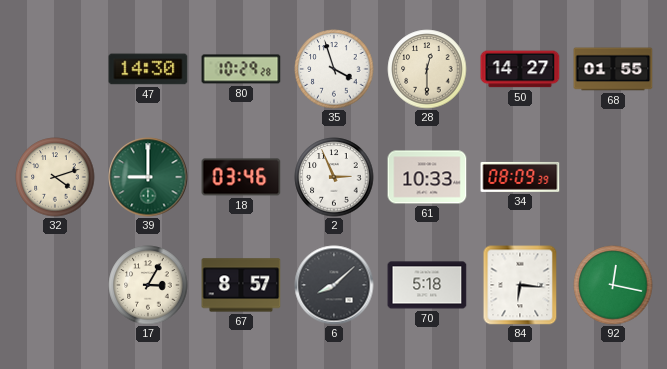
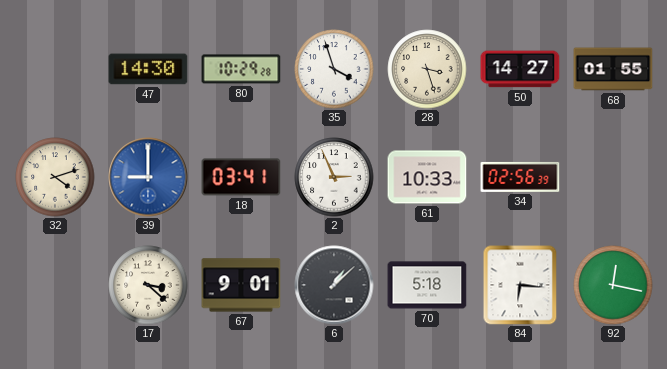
28: 12:30 -> 3:27 (427, 69)
39 dial: green -> blue (148, 177)
18: 03:46 -> 03:41 (241, 177)
34: 08:09 -> 02:56 (520, 177)
17: 3:05 -> 3:22 (148, 285)
67: 8:57 -> 9:01 (241, 285)
6: 8:08 -> 1:08 (334, 285)
